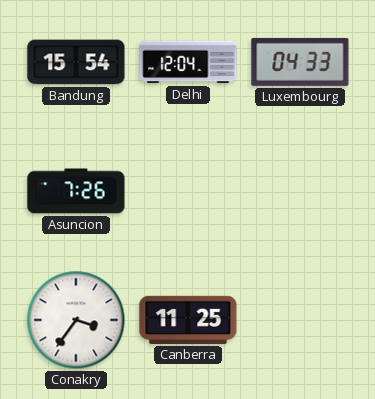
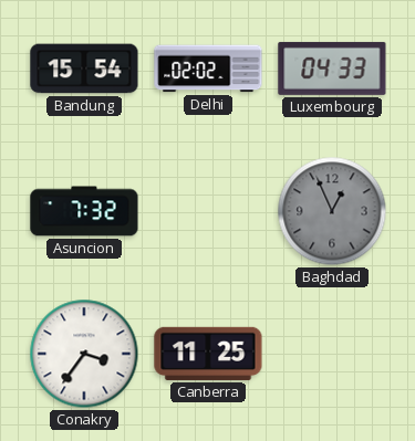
Delhi: 12:04 -> 02:02 (208, 69)
Asuncion: 7:26 -> 7:32 (84, 211)
Baghdad: none -> 12:56 (332, 211)
